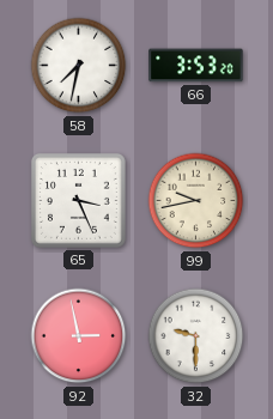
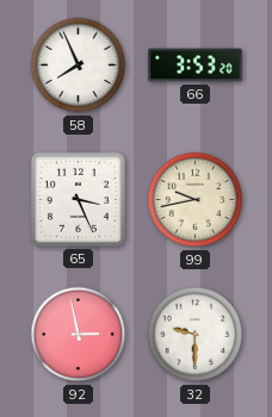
58: 7:32 -> 7:56 (79, 66)
